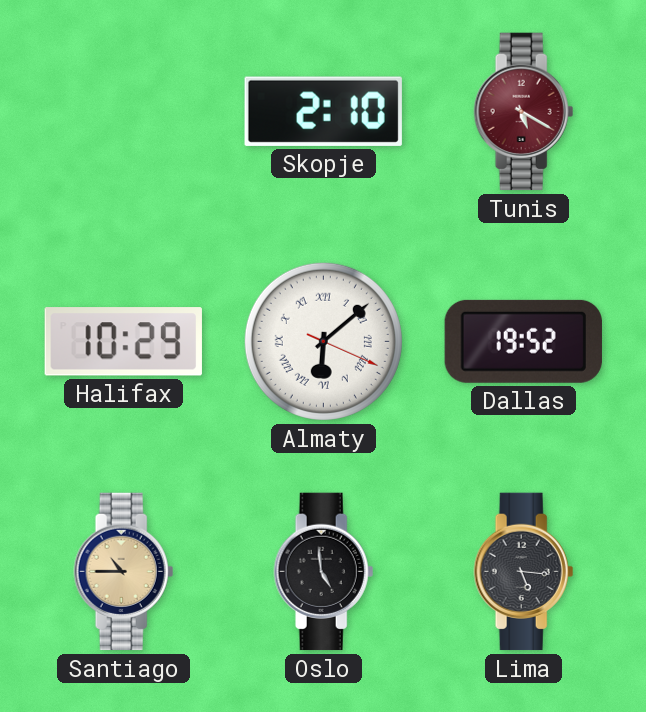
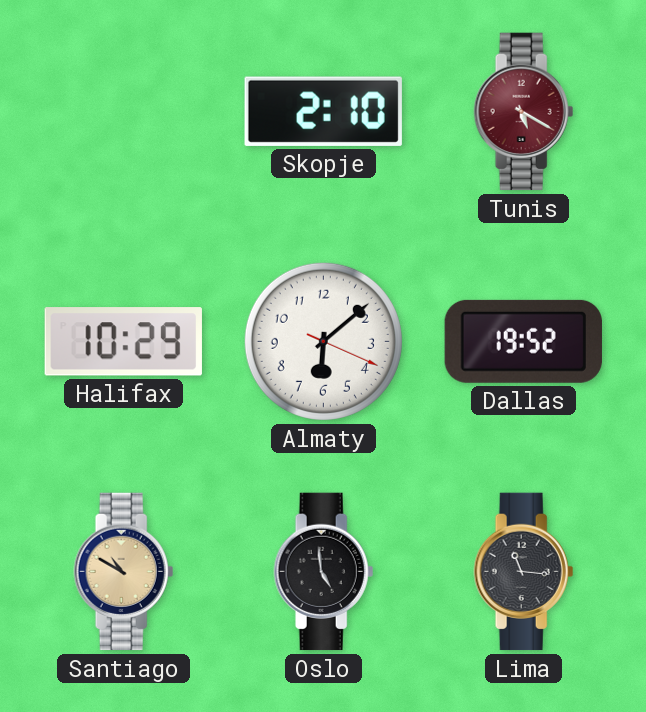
Almaty numerals: Roman -> Arabic (323, 341)
Santiago: 10:45 -> 10:50 (124, 572)
Lima: 5:16 -> 11:16 (524, 572)
